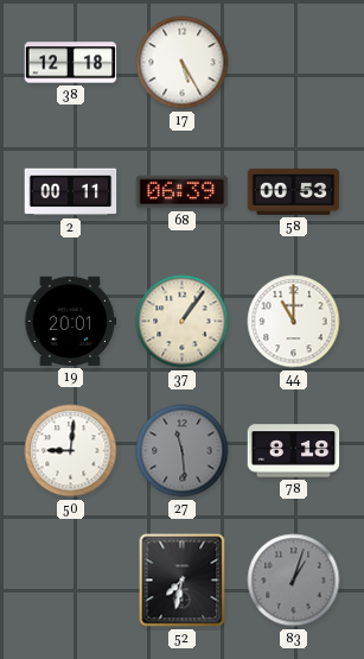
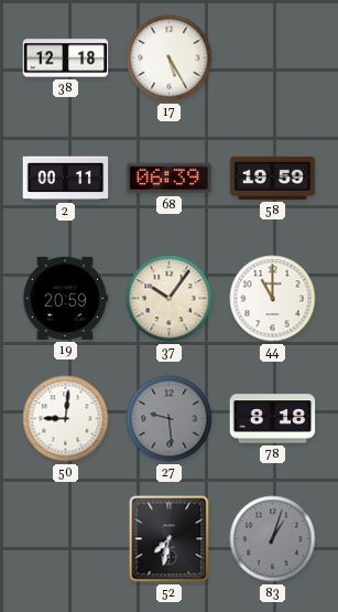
58: 00:53 -> 19:59 (273, 178)
19: 20:01 -> 20:59 (66, 298)
37: 1:06 -> 10:06 (170, 299)
27: 11:29 -> 9:29 (170, 419)
